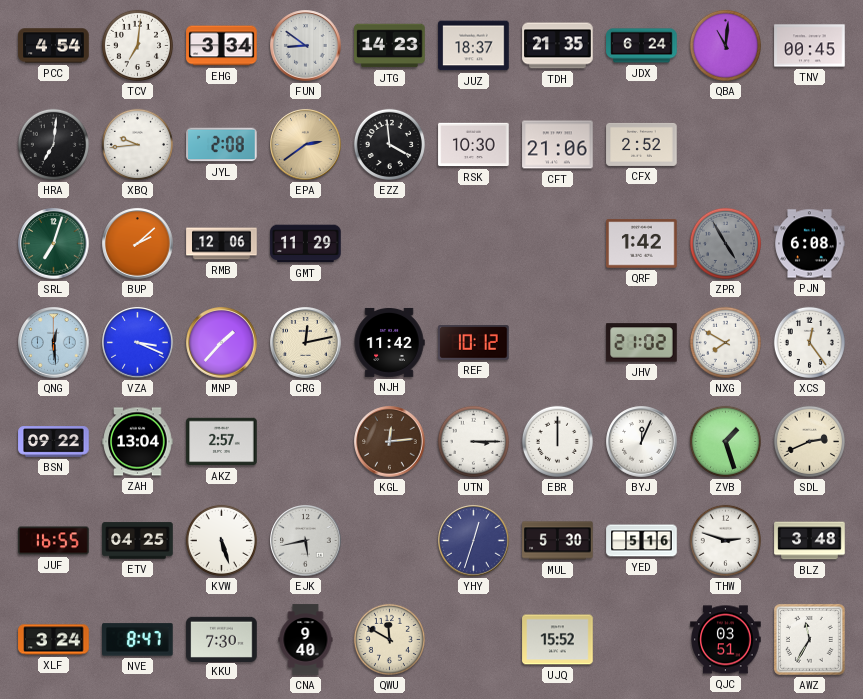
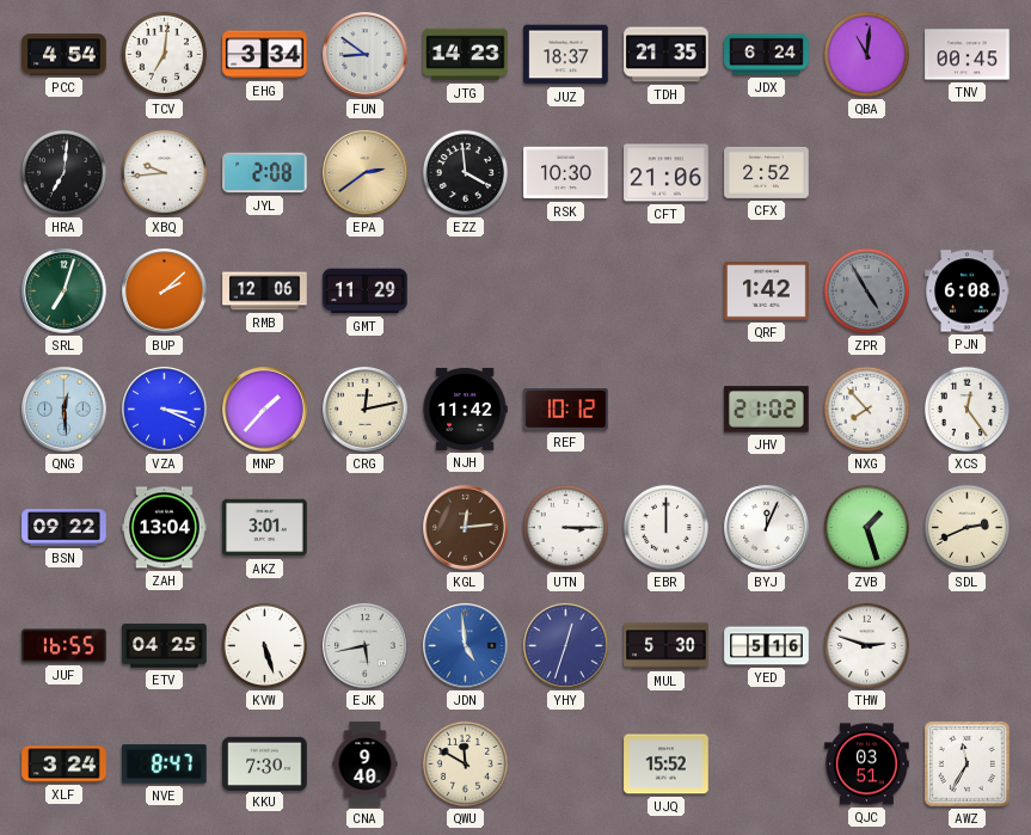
NXG: 7:50 -> 7:53 (866, 409)
AKZ: 2:57 -> 3:01 (265, 528)
JDN: none -> 4:59 (466, 646)
BLZ: 3:48 -> none (810, 541)
